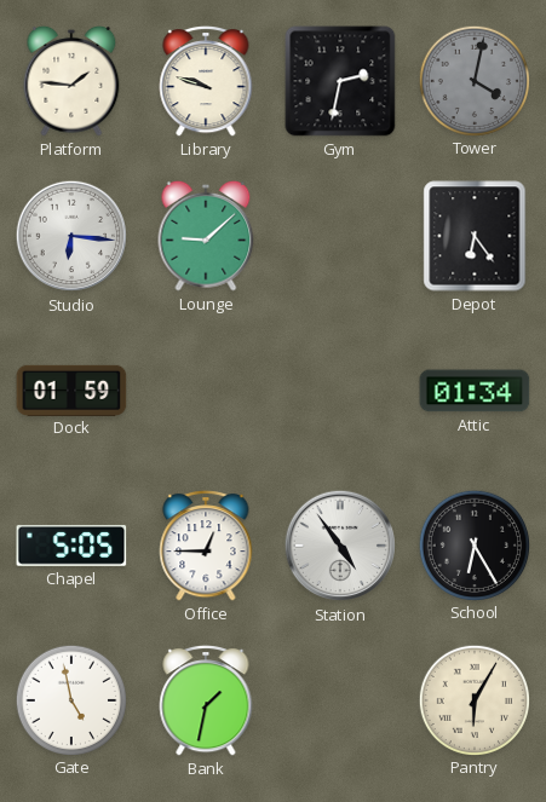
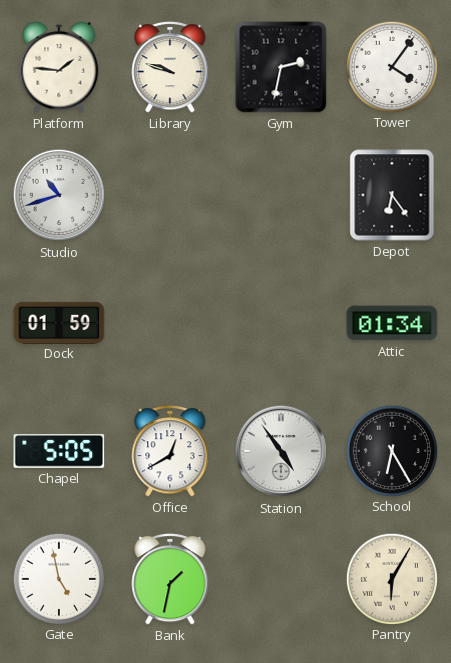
Tower: 4:02 -> 4:06 (391, 66)
Tower dial: grey -> white (391, 66)
Studio: 6:16 -> 10:42 (59, 195)
Lounge: 9:08 -> none (206, 236)
Office: 12:45 -> 12:40 (170, 452)
